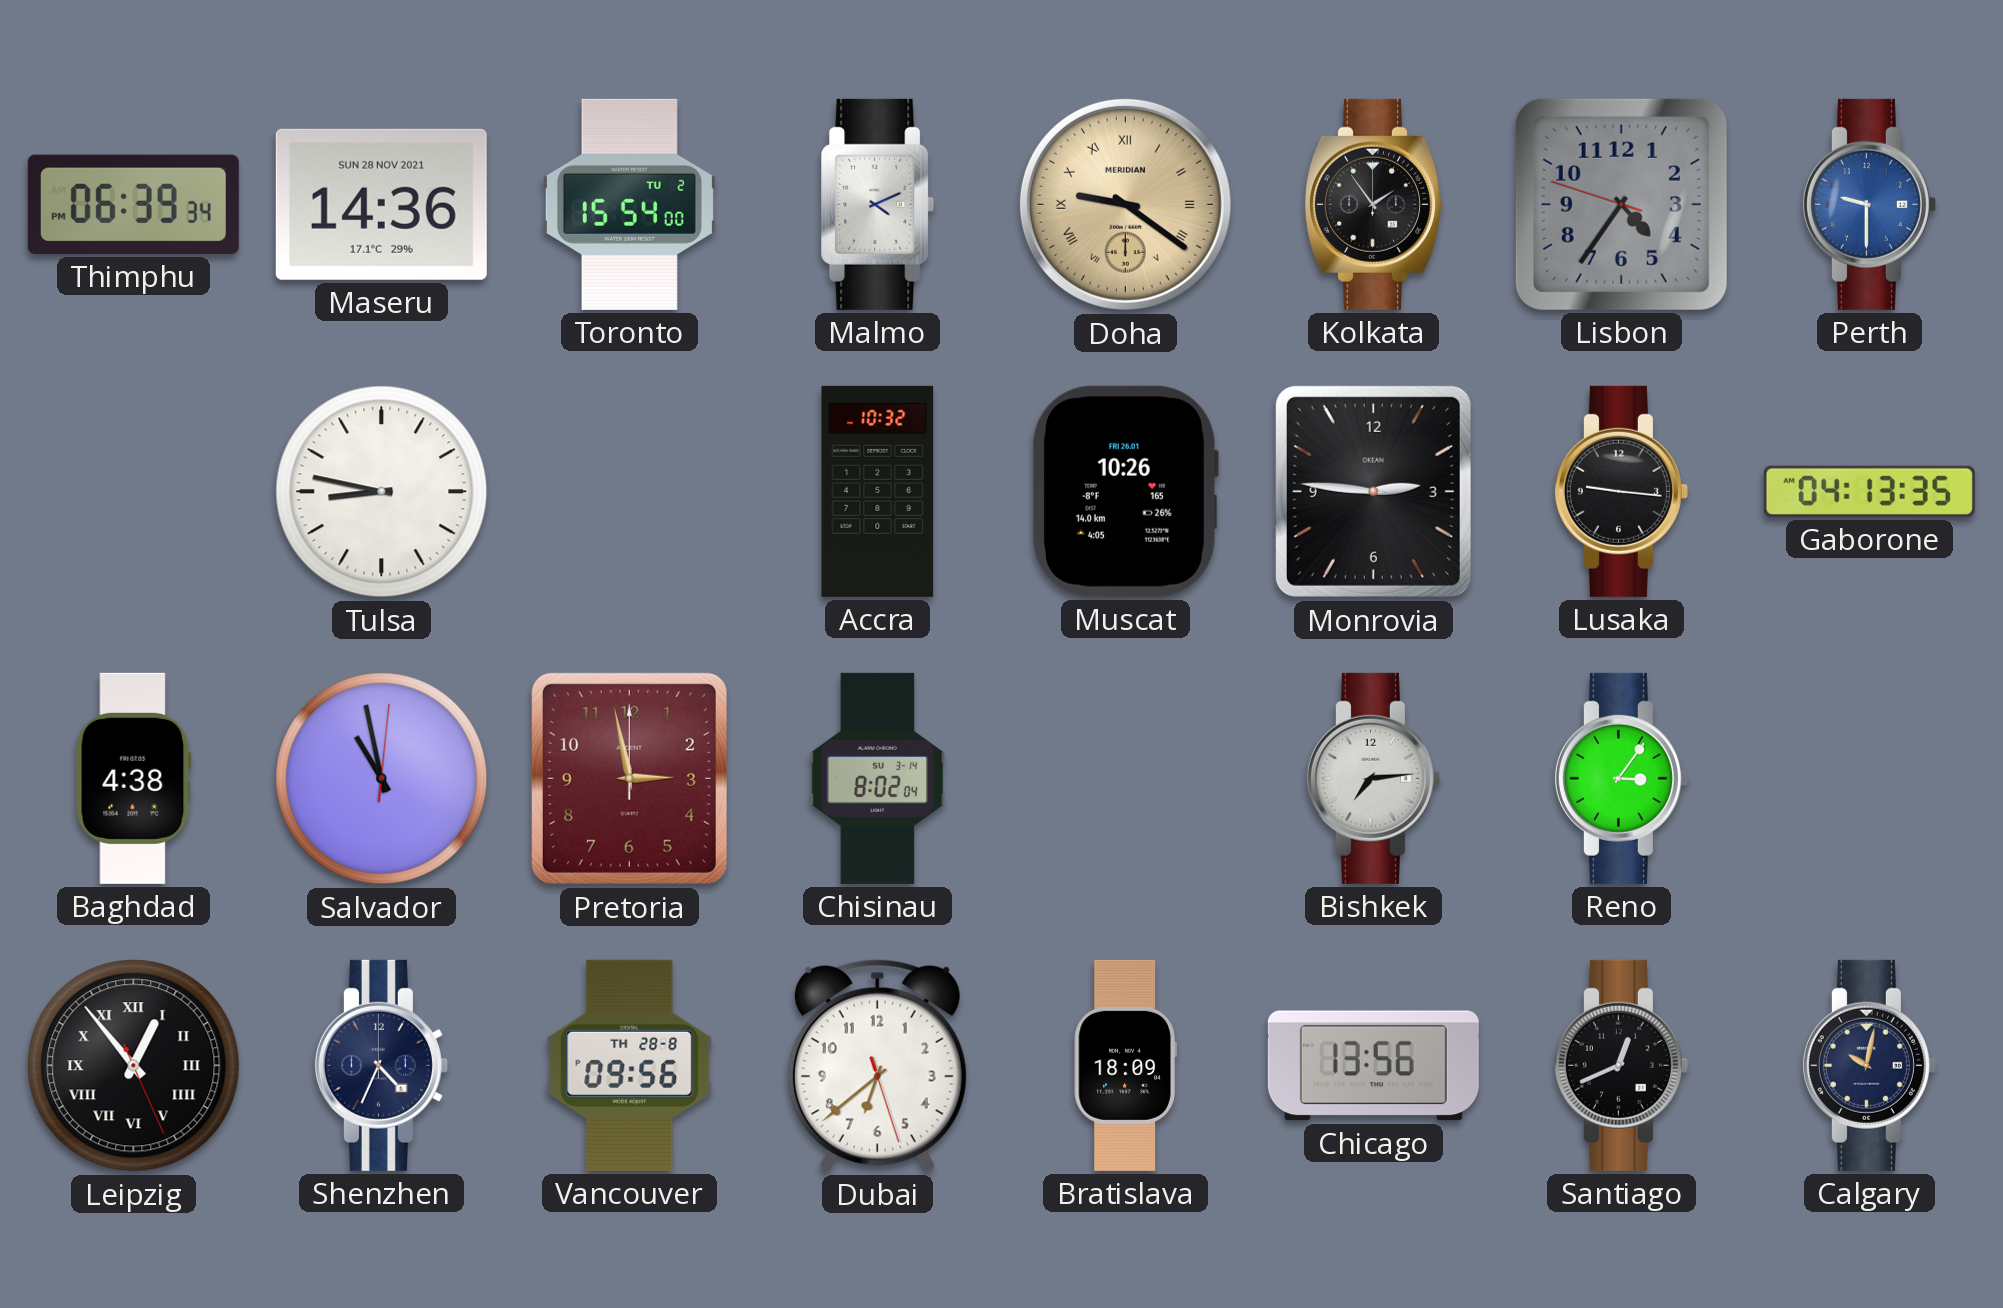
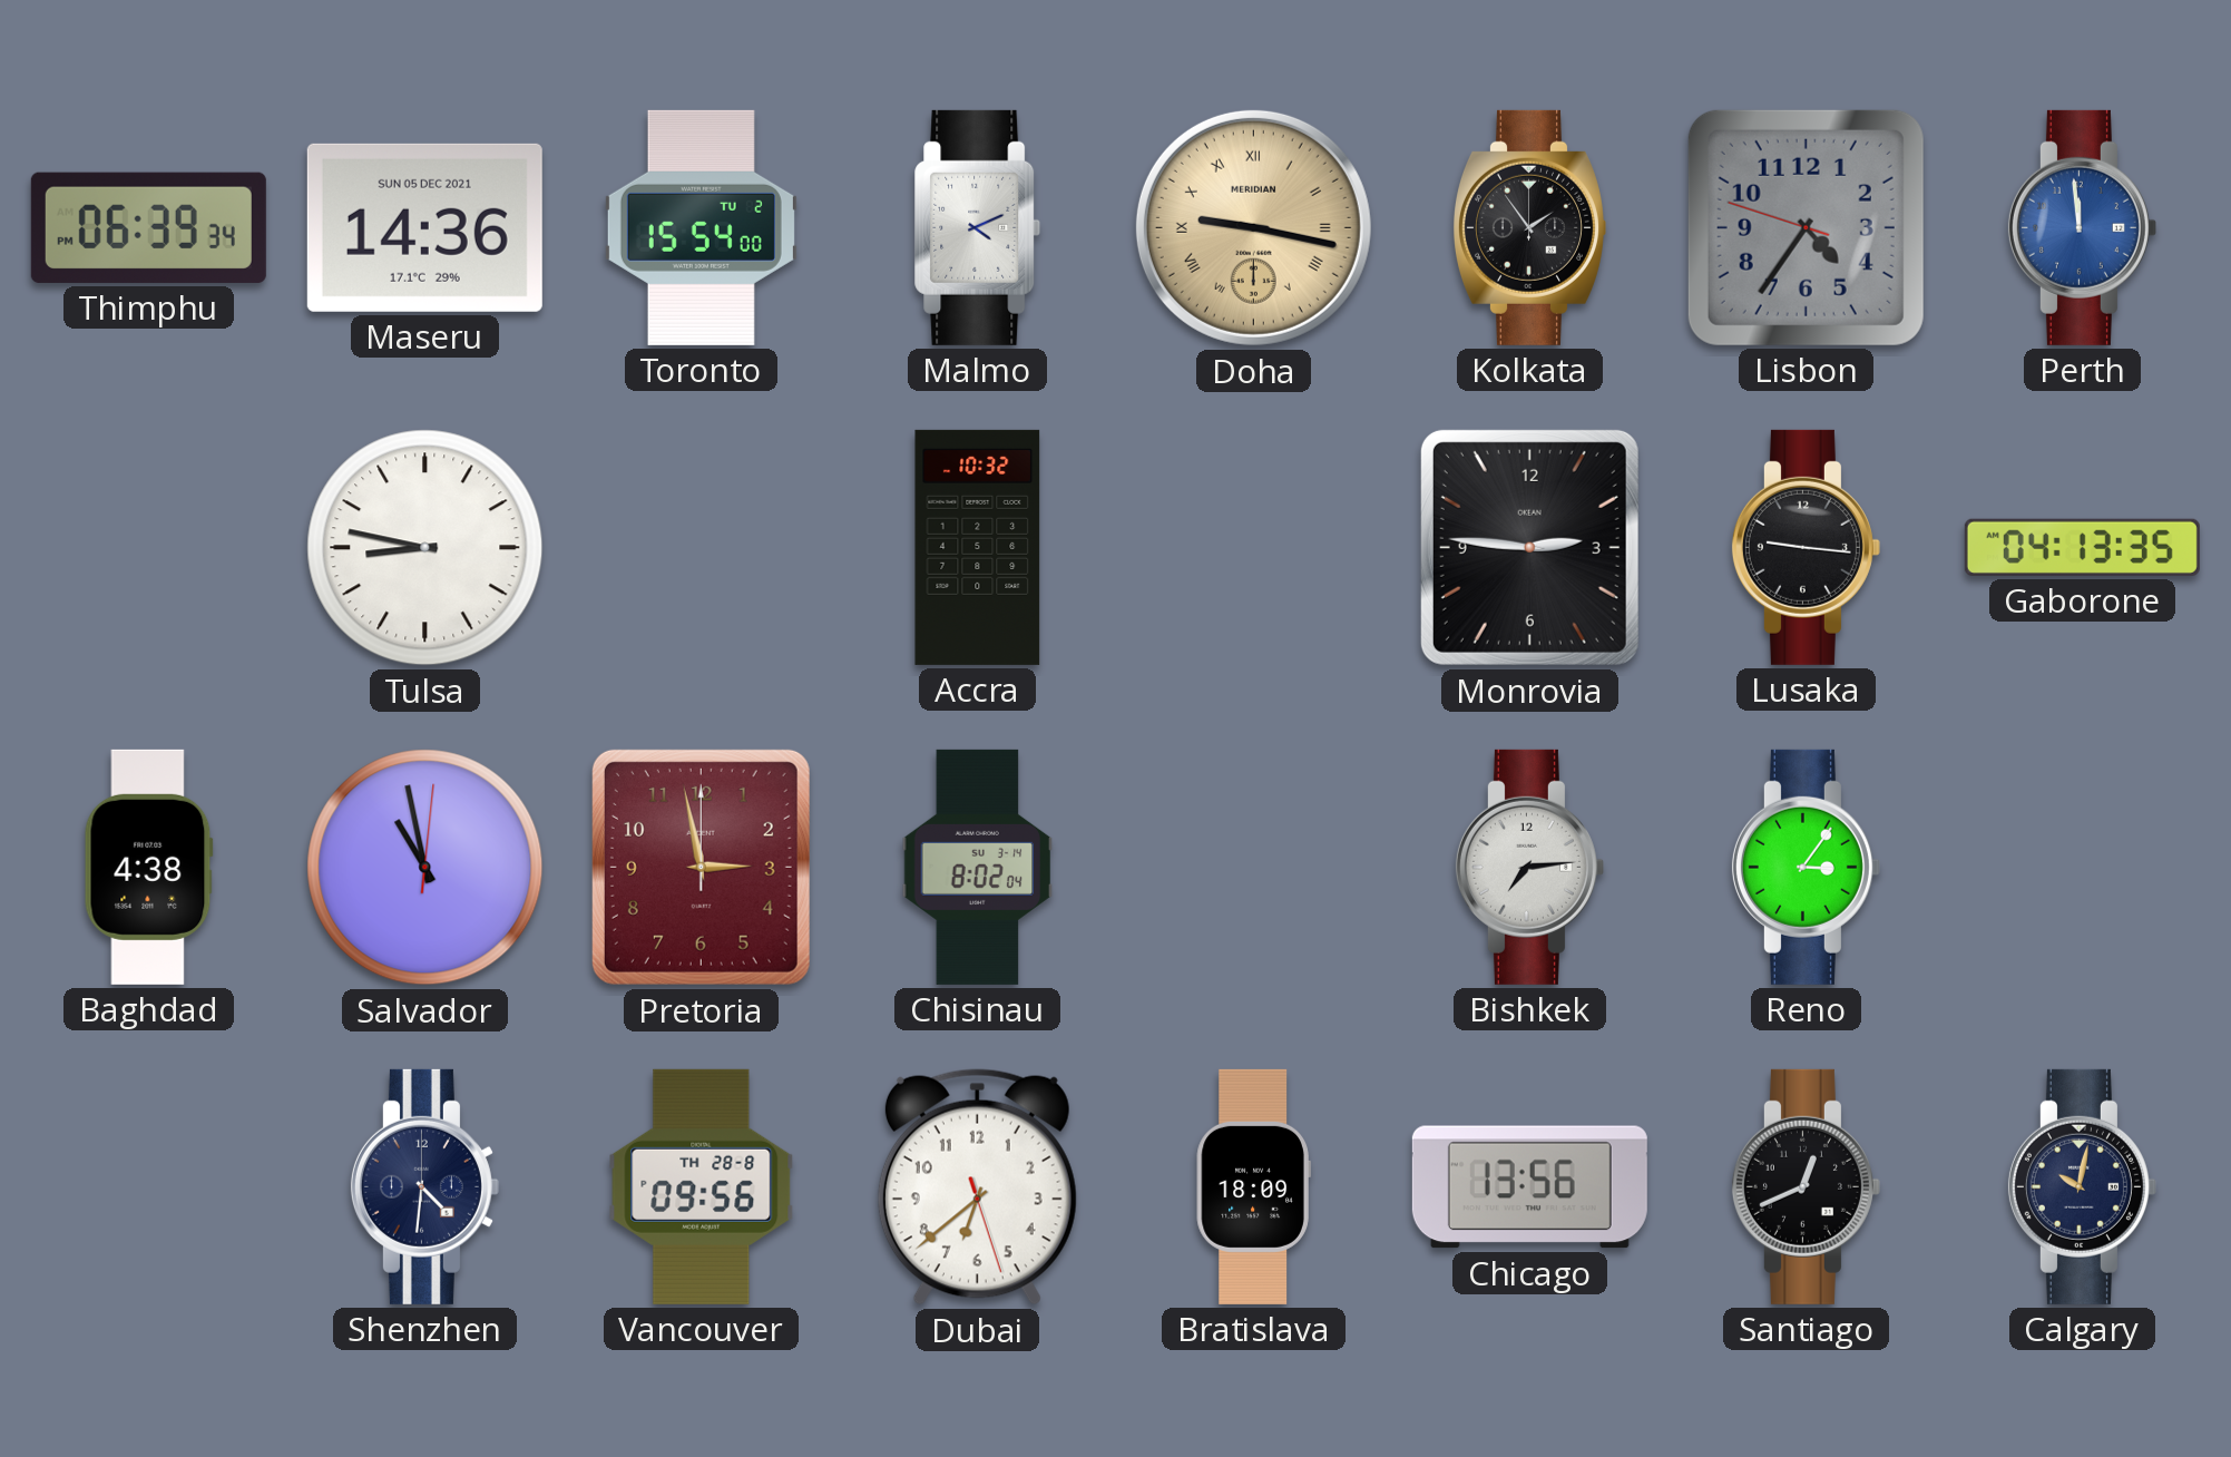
Maseru date: SUN 28 NOV 2021 -> SUN 05 DEC 2021 (424, 227)
Doha: 9:21 -> 9:17 (1253, 227)
Perth: 9:30 -> 11:59 (2082, 227)
Muscat: 10:26 -> none (1125, 491)
Leipzig: 12:53 -> none (134, 1066)
Shenzhen: 4:34 -> 4:31 (424, 1186)
